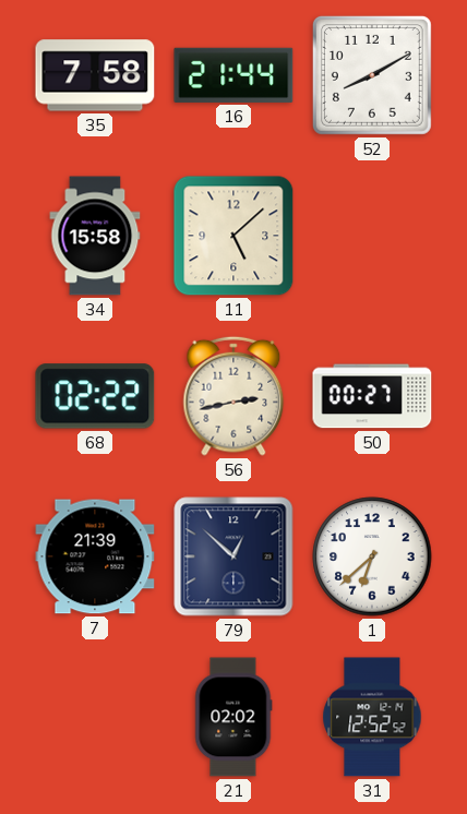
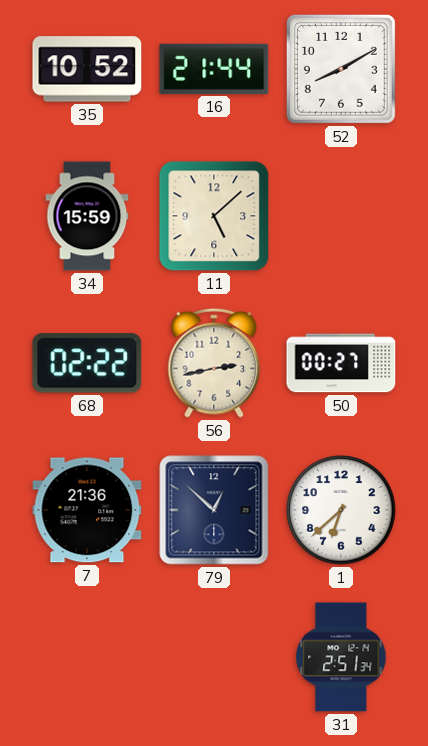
35: 7:58 -> 10:52 (87, 69)
34: 15:58 -> 15:59 (87, 216)
7: 21:39 -> 21:36 (87, 510)
21: 02:02 -> none (234, 717)
31: 12:52 -> 2:51 (341, 657)
